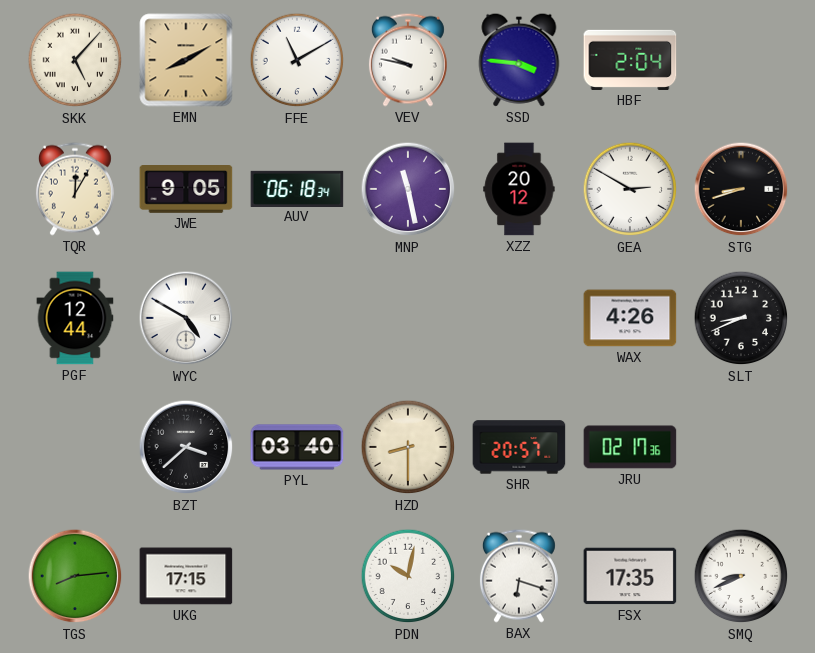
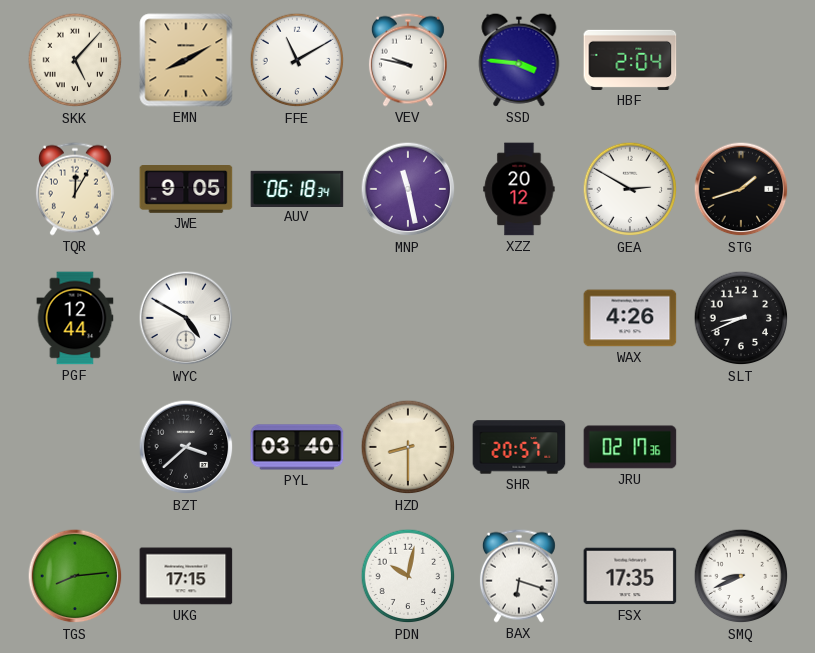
STG: 8:42 -> 1:42 (741, 189)
